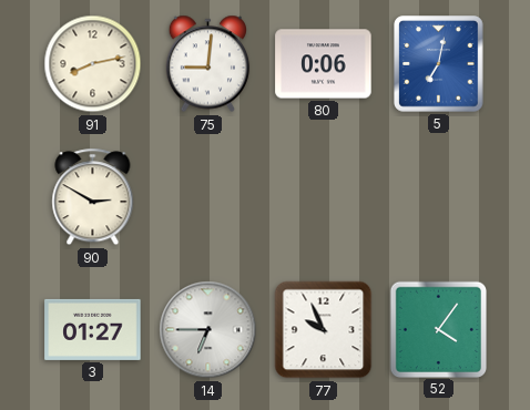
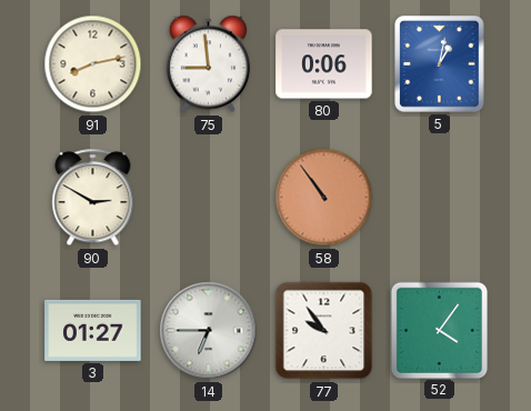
75: 9:01 -> 8:59 (209, 64)
5: 7:02 -> 1:02 (440, 64)
58: none -> 10:54 (324, 198)
77: 9:56 -> 9:54 (324, 331)
